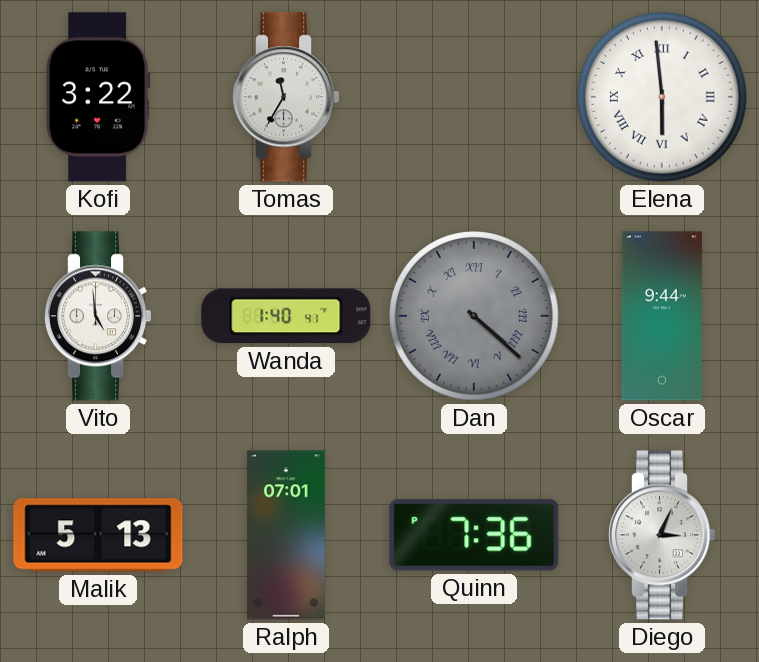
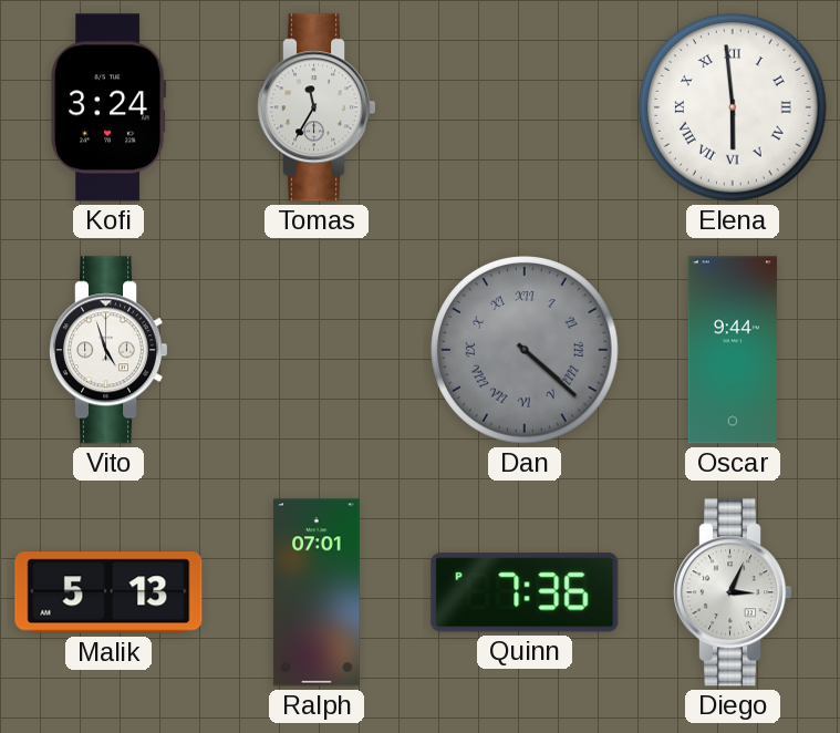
Kofi: 3:22 -> 3:24 (108, 107)
Vito: 4:59 -> 4:57 (110, 350)
Wanda: 1:40 -> none (286, 316)
